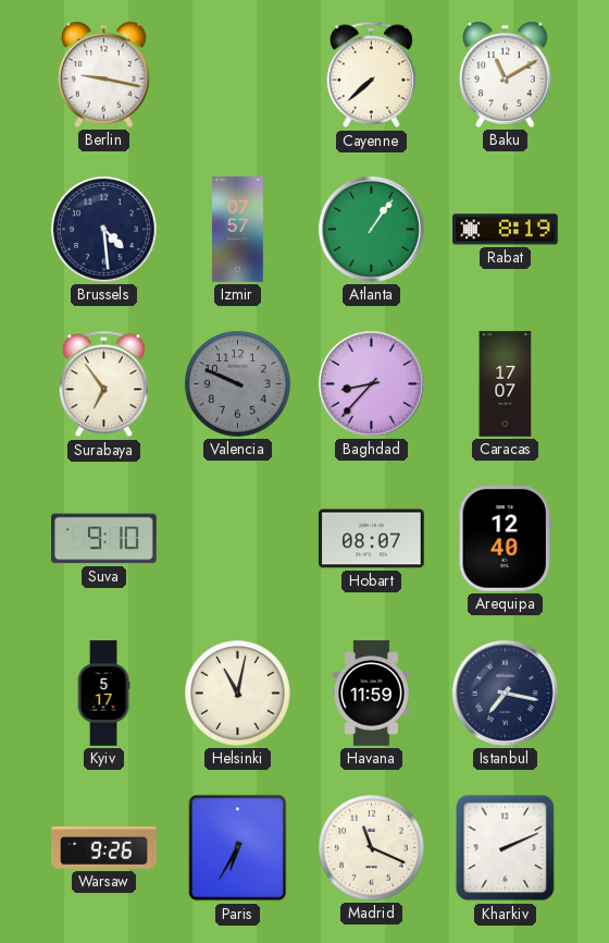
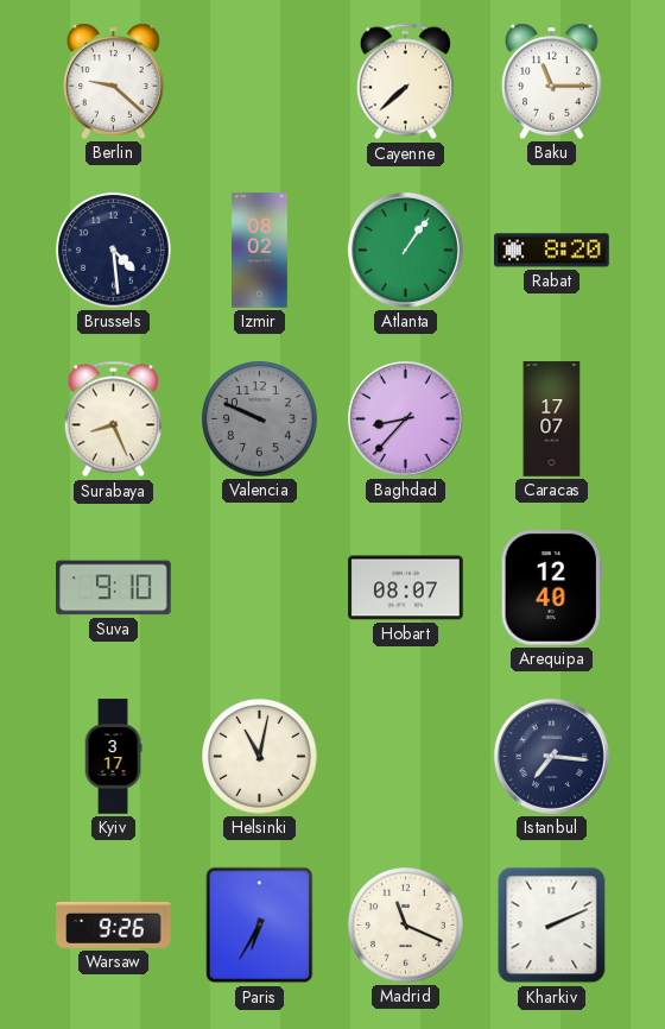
Berlin: 9:17 -> 9:22 (114, 81)
Baku: 11:10 -> 11:15 (552, 81)
Izmir: 07:57 -> 08:02 (260, 251)
Rabat: 8:19 -> 8:20 (552, 251)
Surabaya: 6:54 -> 8:26 (113, 419)
Kyiv: 5:17 -> 3:17 (113, 757)
Havana: 11:59 -> none (372, 694)
Istanbul: 7:17 -> 7:16 (551, 756)
